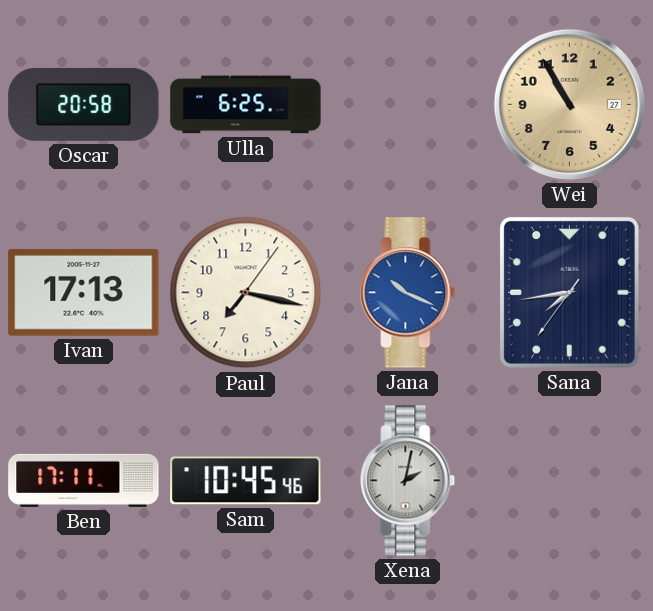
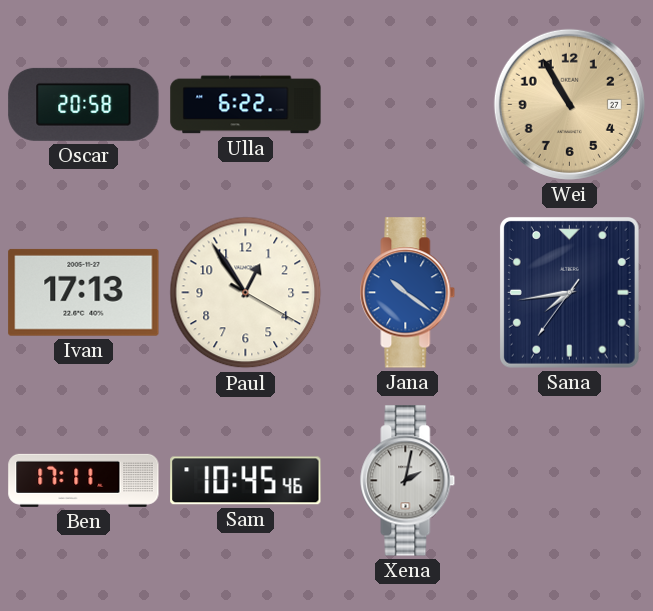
Ulla: 6:25 -> 6:22 (246, 105)
Paul: 7:17 -> 12:54 (246, 293)
Jana: 10:19 -> 10:21 (408, 293)
